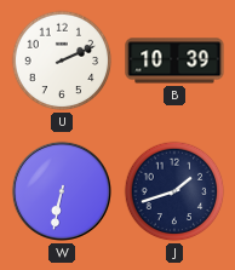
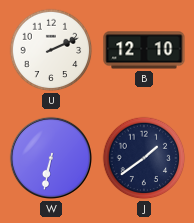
B: 10:39 -> 12:10 (144, 50)
J: 1:42 -> 1:39 (144, 158)
